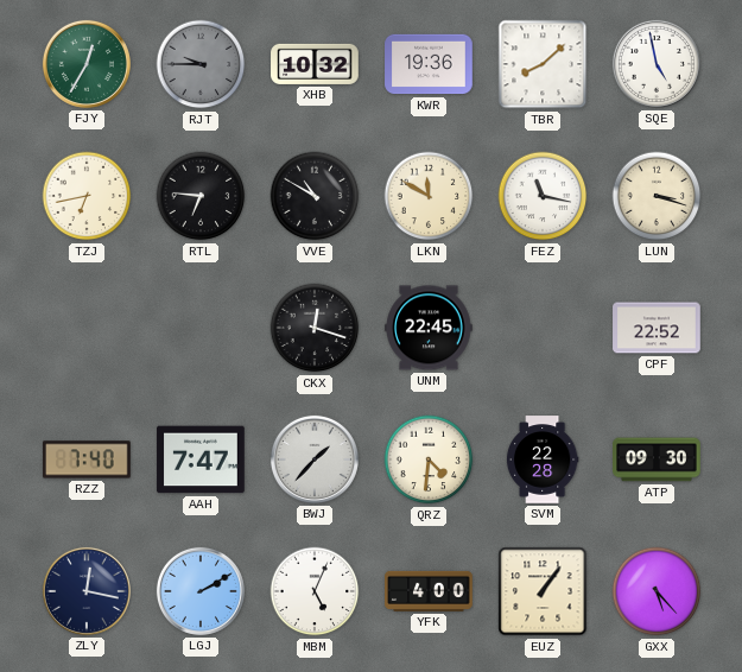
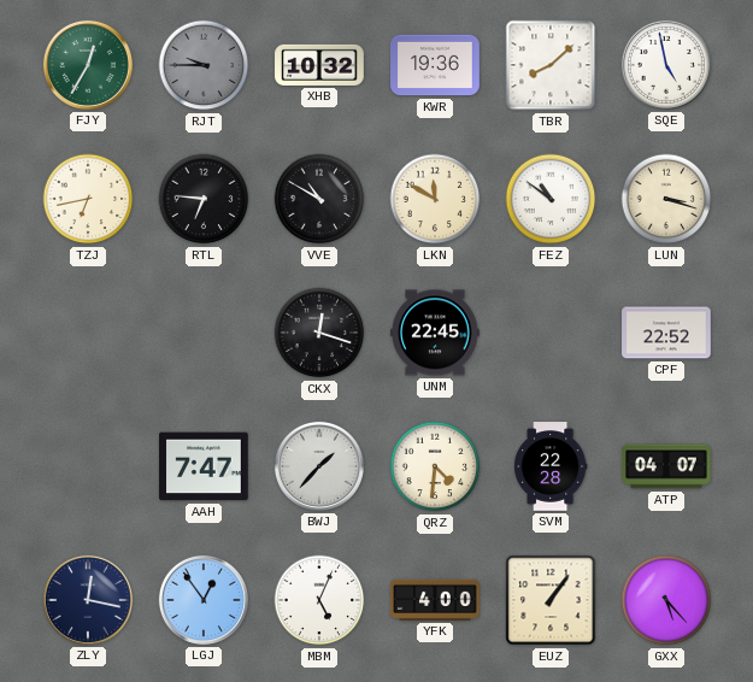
FEZ: 11:17 -> 10:51 (551, 199)
RZZ: 7:40 -> none (87, 459)
ATP: 09:30 -> 04:07 (666, 466)
LGJ: 2:10 -> 12:54 (204, 600)
